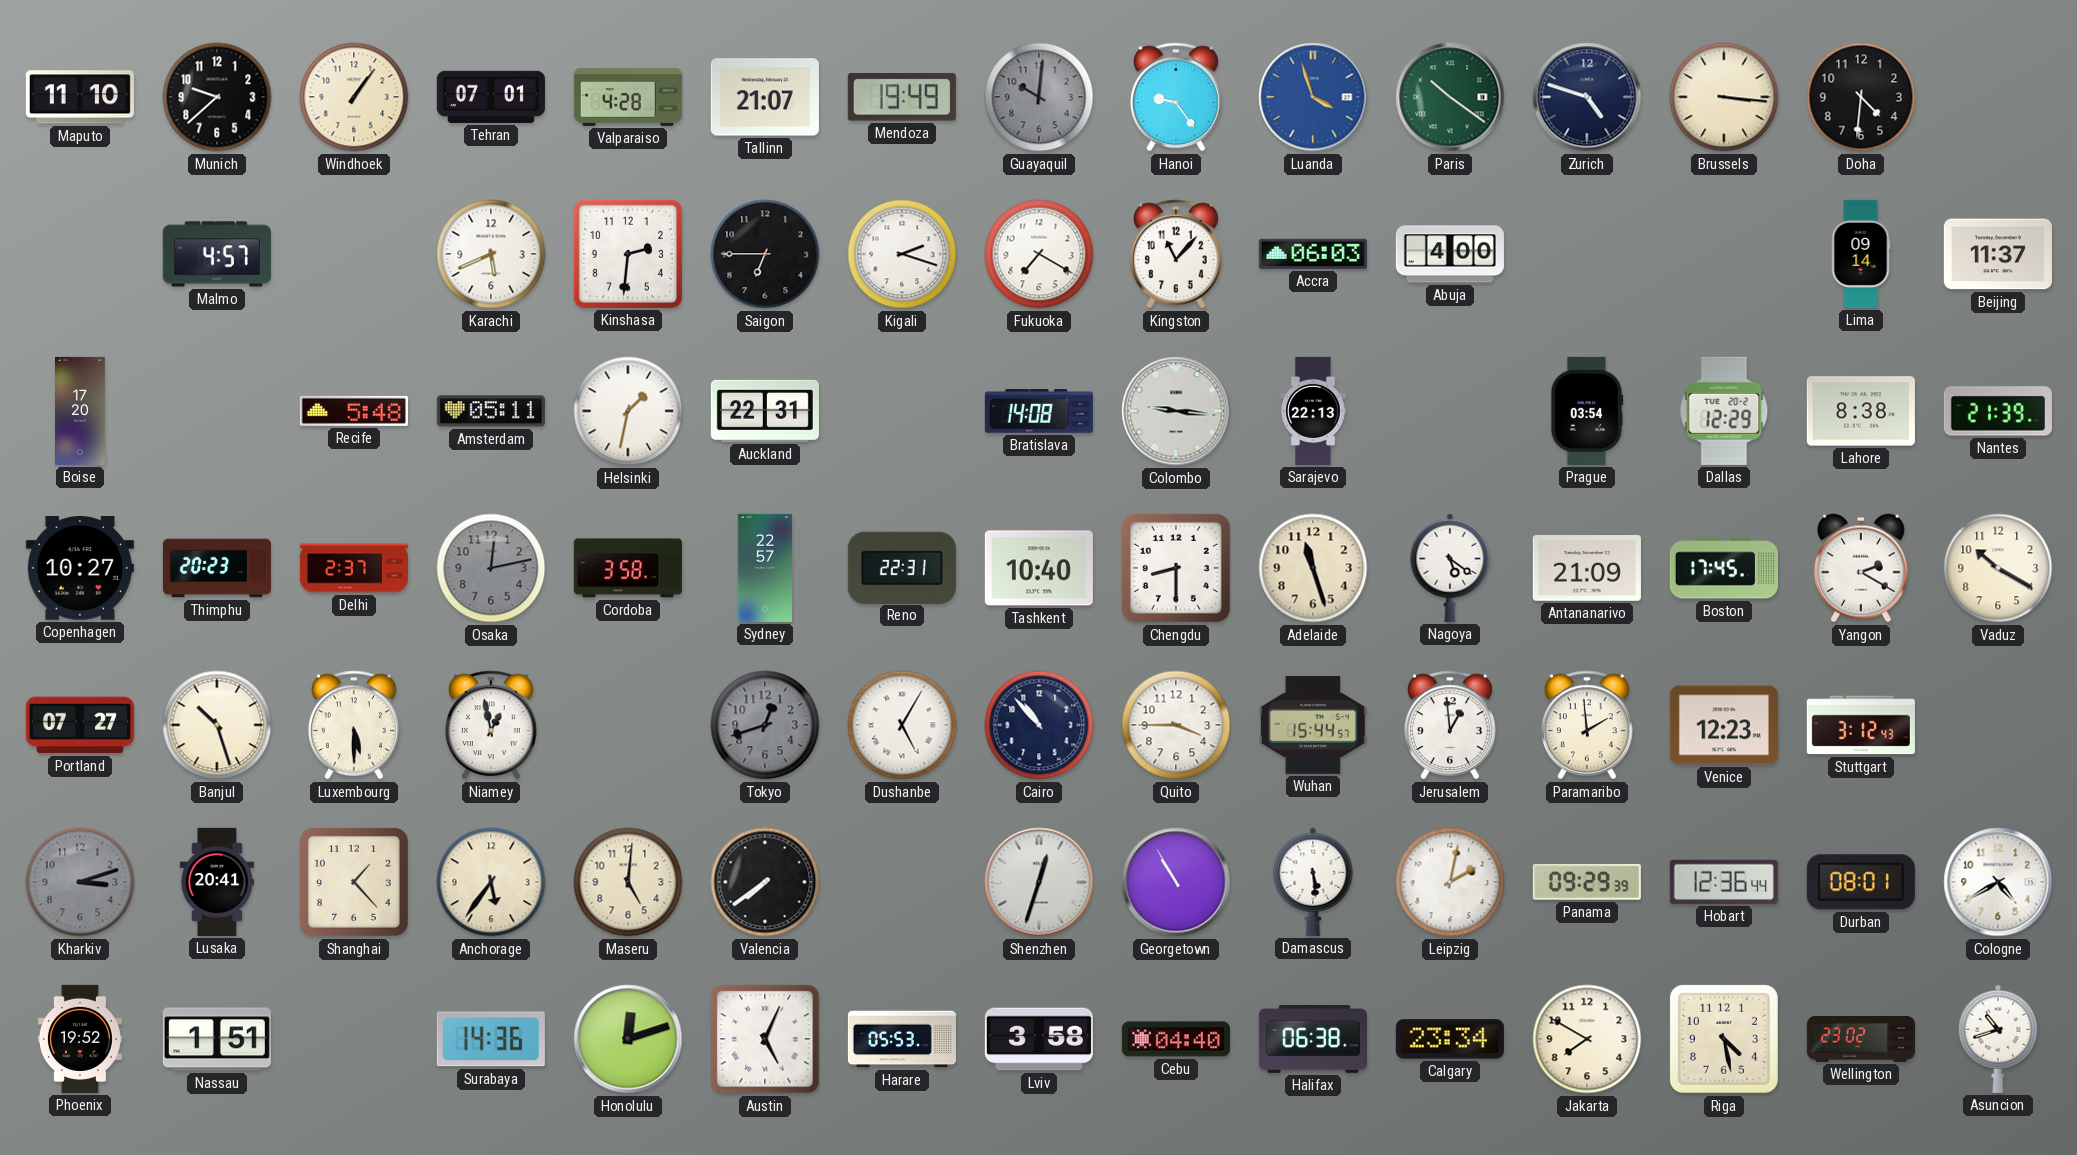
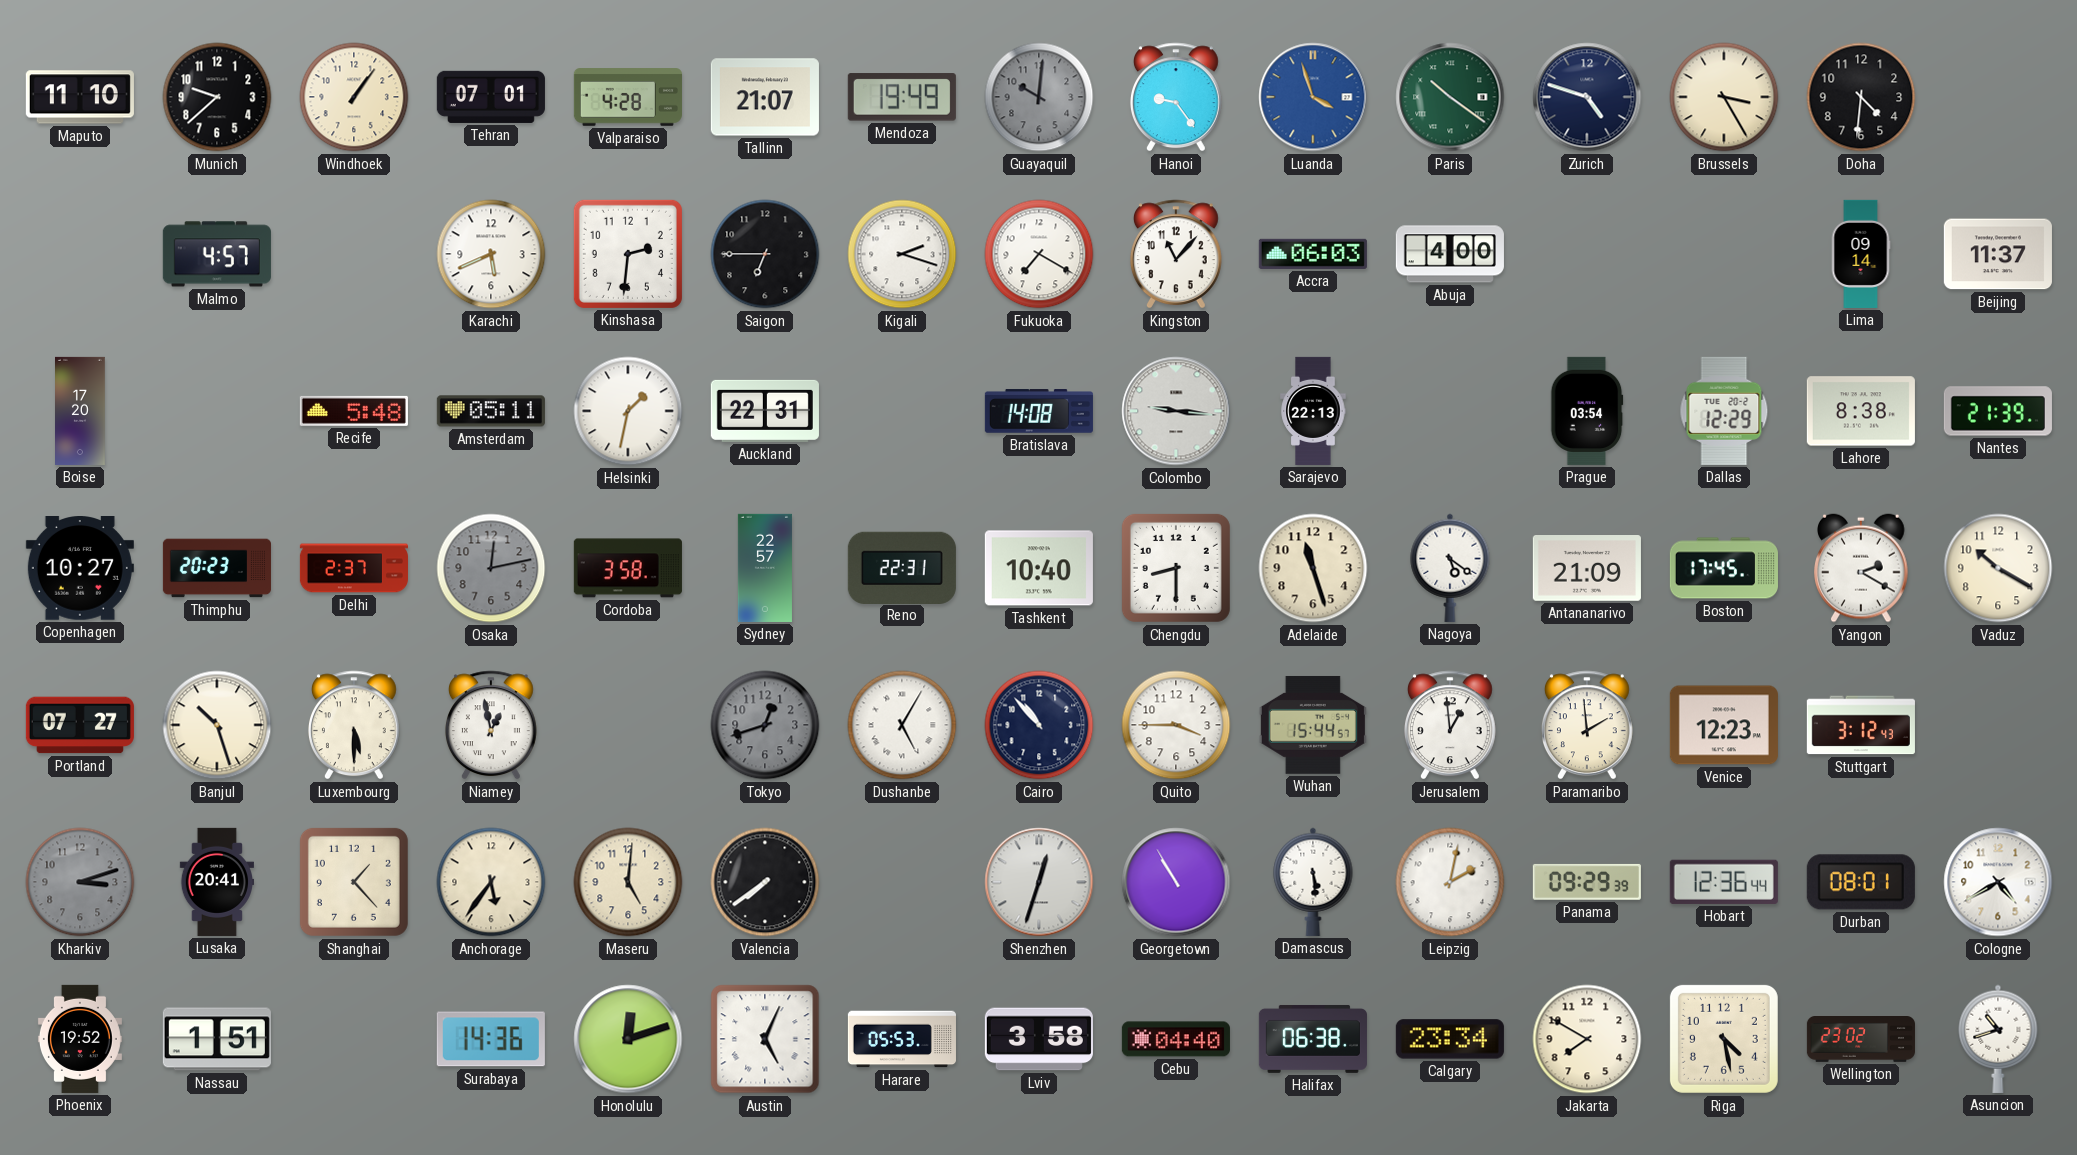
Brussels: 3:16 -> 3:25 (1724, 97)
